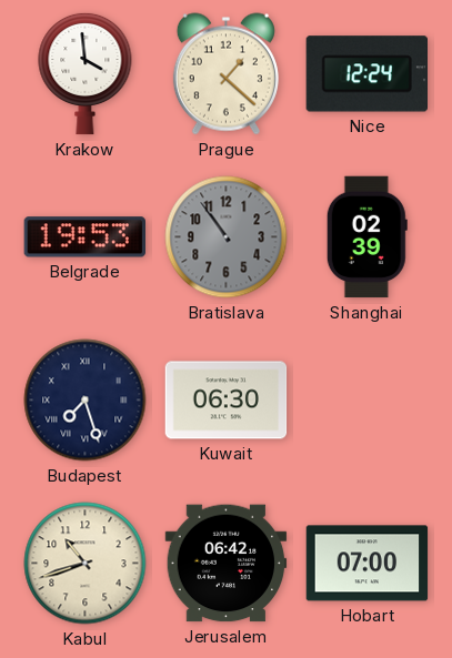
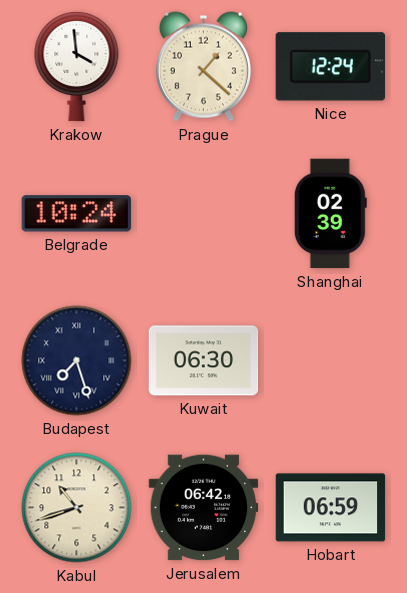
Belgrade: 19:53 -> 10:24 (76, 214)
Bratislava: 10:54 -> none (227, 237)
Hobart: 07:00 -> 06:59 (331, 508)
